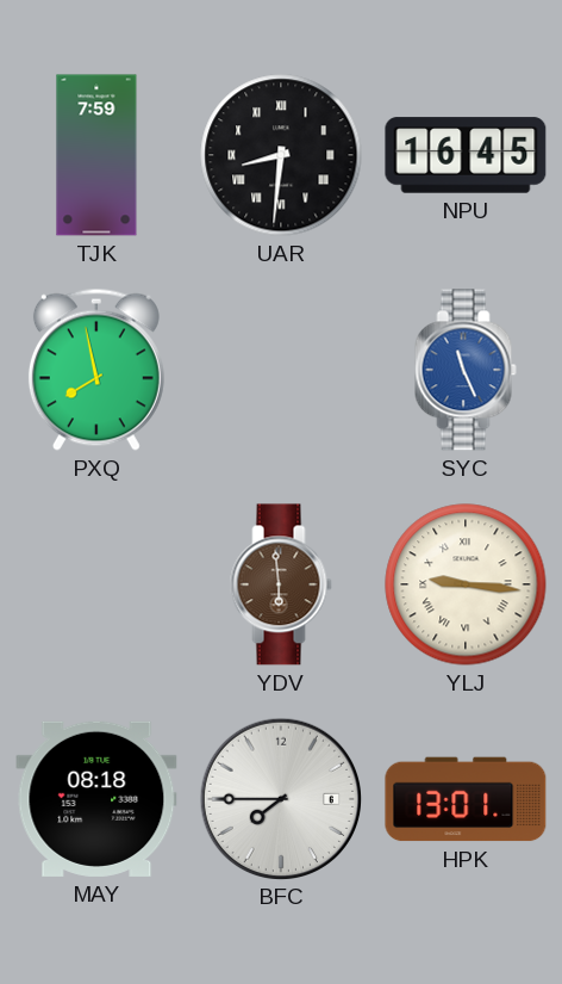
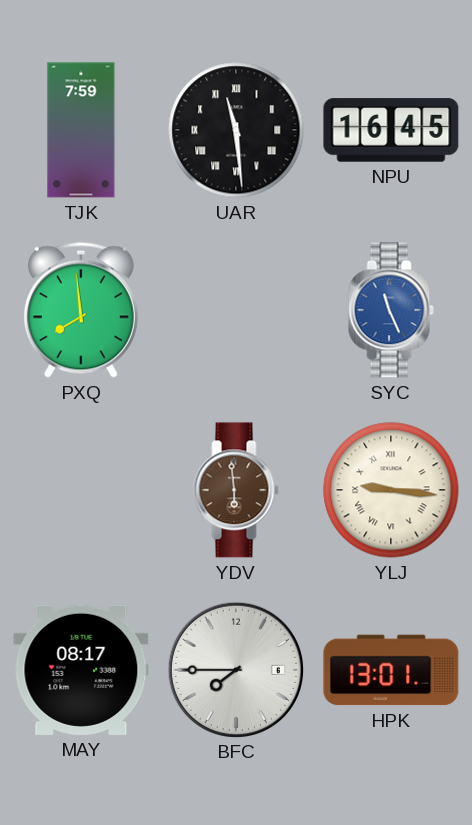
UAR: 8:31 -> 11:29 (236, 130)
PXQ: 7:58 -> 7:59 (81, 310)
MAY: 08:18 -> 08:17 (81, 670)
